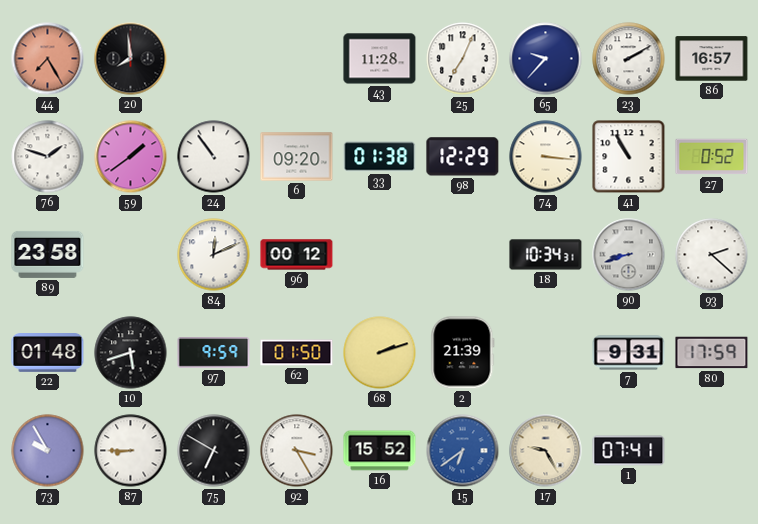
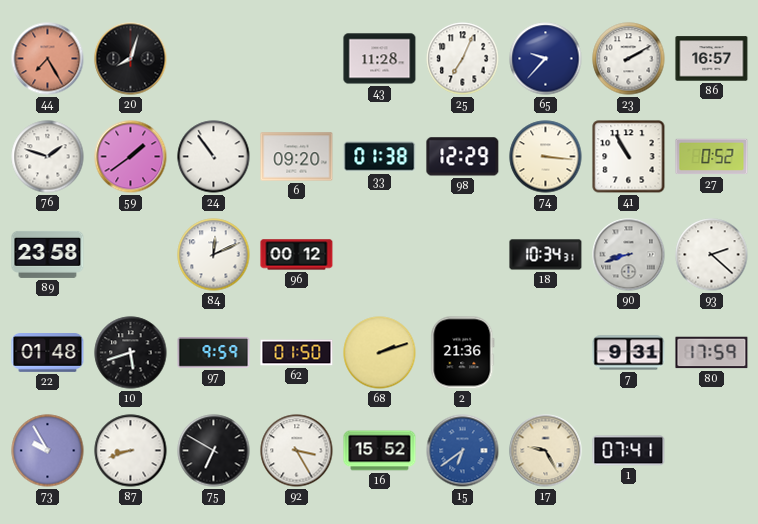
20: 7:59 -> 8:03 (131, 59)
2: 21:39 -> 21:36 (463, 353)
87: 8:45 -> 8:42 (131, 451)
